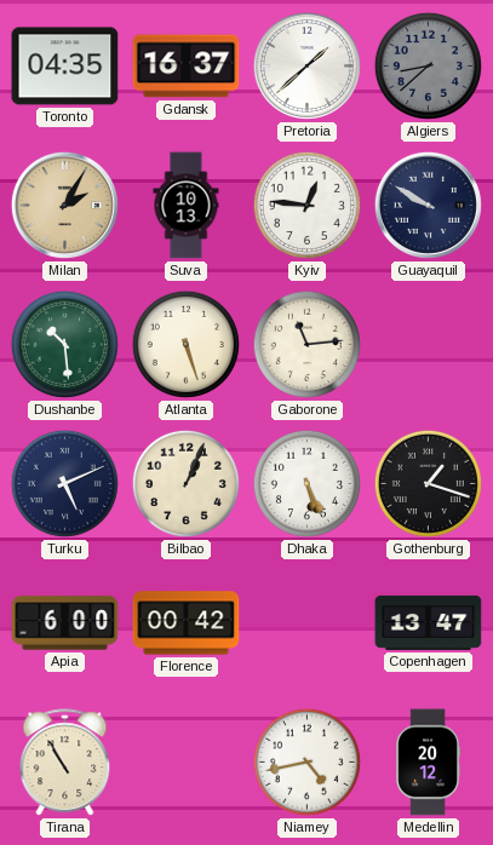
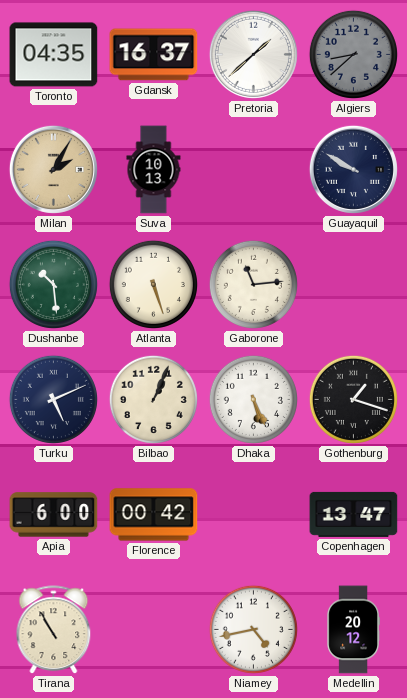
Kyiv: 12:46 -> none (306, 205)
